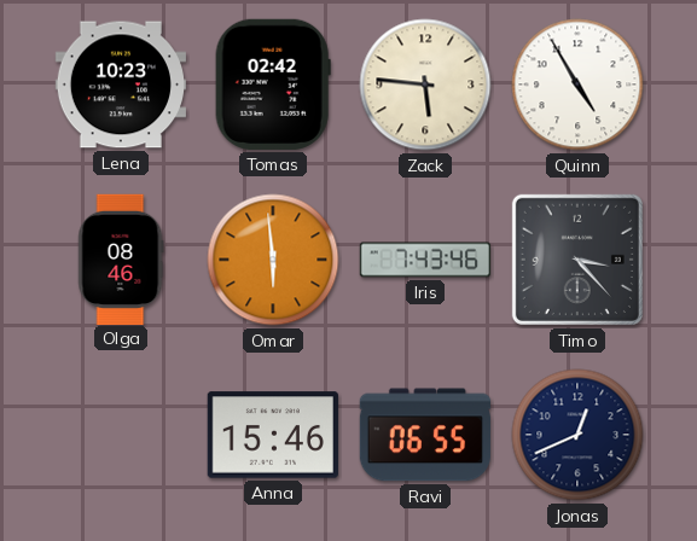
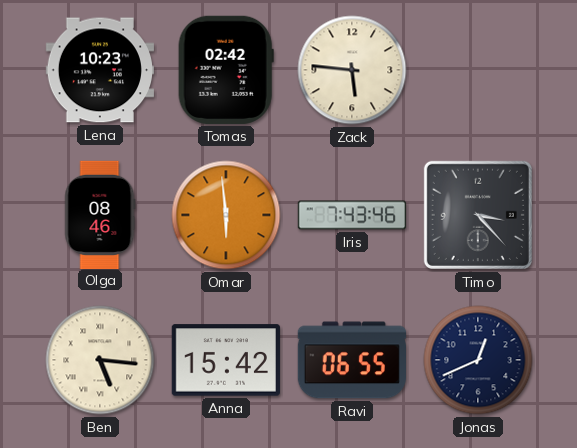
Quinn: 4:55 -> none (577, 85)
Ben: none -> 5:16 (100, 360)
Anna: 15:46 -> 15:42 (226, 360)
